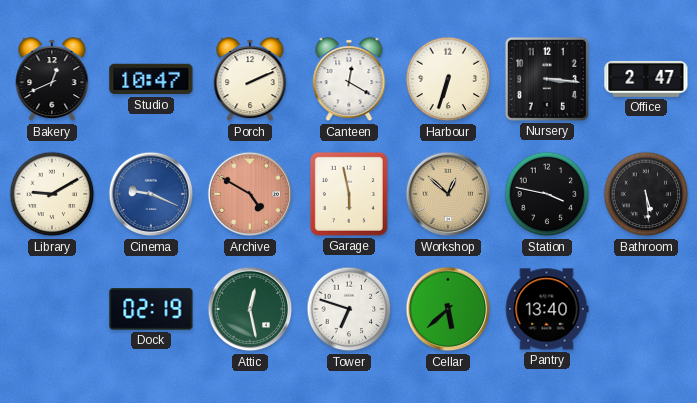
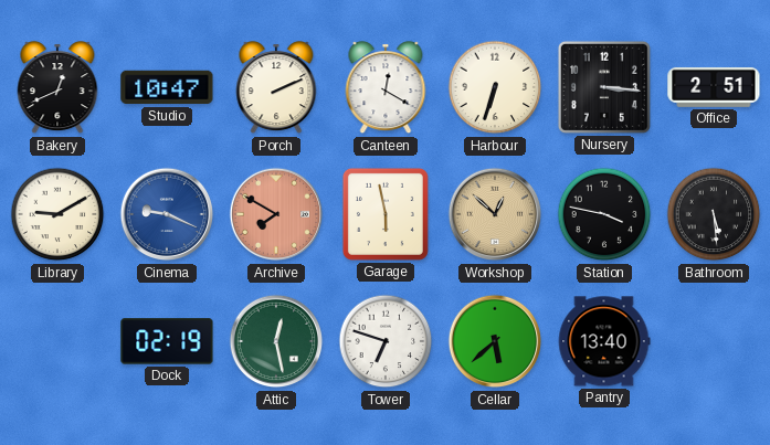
Office: 2:47 -> 2:51 (714, 87)
Archive: 4:50 -> 7:50 (276, 214)
